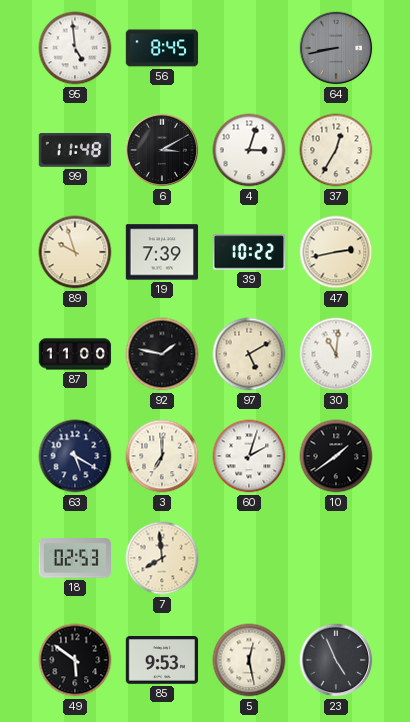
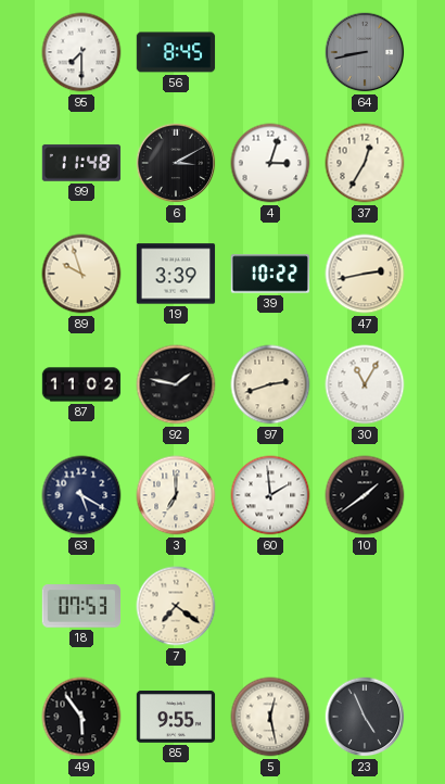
95: 4:59 -> 7:30 (81, 52)
19: 7:39 -> 3:39 (176, 274)
87: 11:00 -> 11:02 (81, 384)
97: 5:10 -> 2:42 (270, 384)
30: 11:01 -> 11:05 (365, 384)
60: 2:03 -> 1:59 (270, 495)
18: 02:53 -> 07:53 (80, 606)
7: 7:59 -> 7:21 (176, 606)
49: 5:51 -> 5:54 (81, 717)
85: 9:53 -> 9:55 (176, 718)
